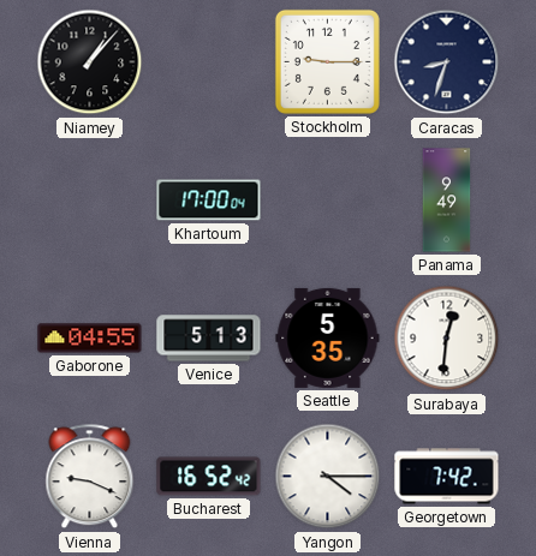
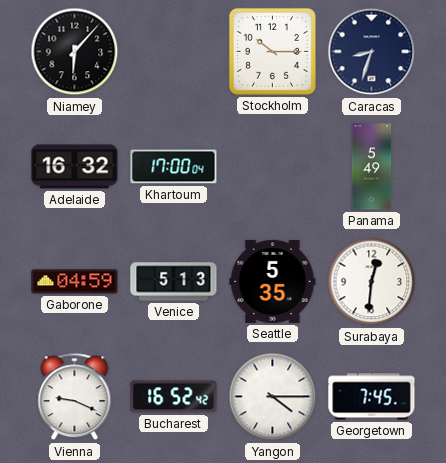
Niamey: 1:07 -> 6:07 (75, 52)
Stockholm: 9:15 -> 10:15 (272, 51)
Adelaide: none -> 16:32 (75, 167)
Panama: 9:49 -> 5:49 (372, 167)
Gaborone: 04:55 -> 04:59 (75, 282)
Georgetown: 7:42 -> 7:45 (372, 397)
